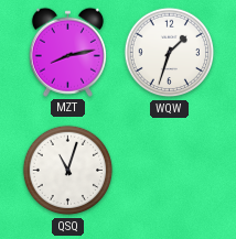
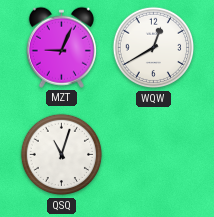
MZT: 8:13 -> 9:04 (61, 47)
WQW: 1:33 -> 12:40 (154, 48)
